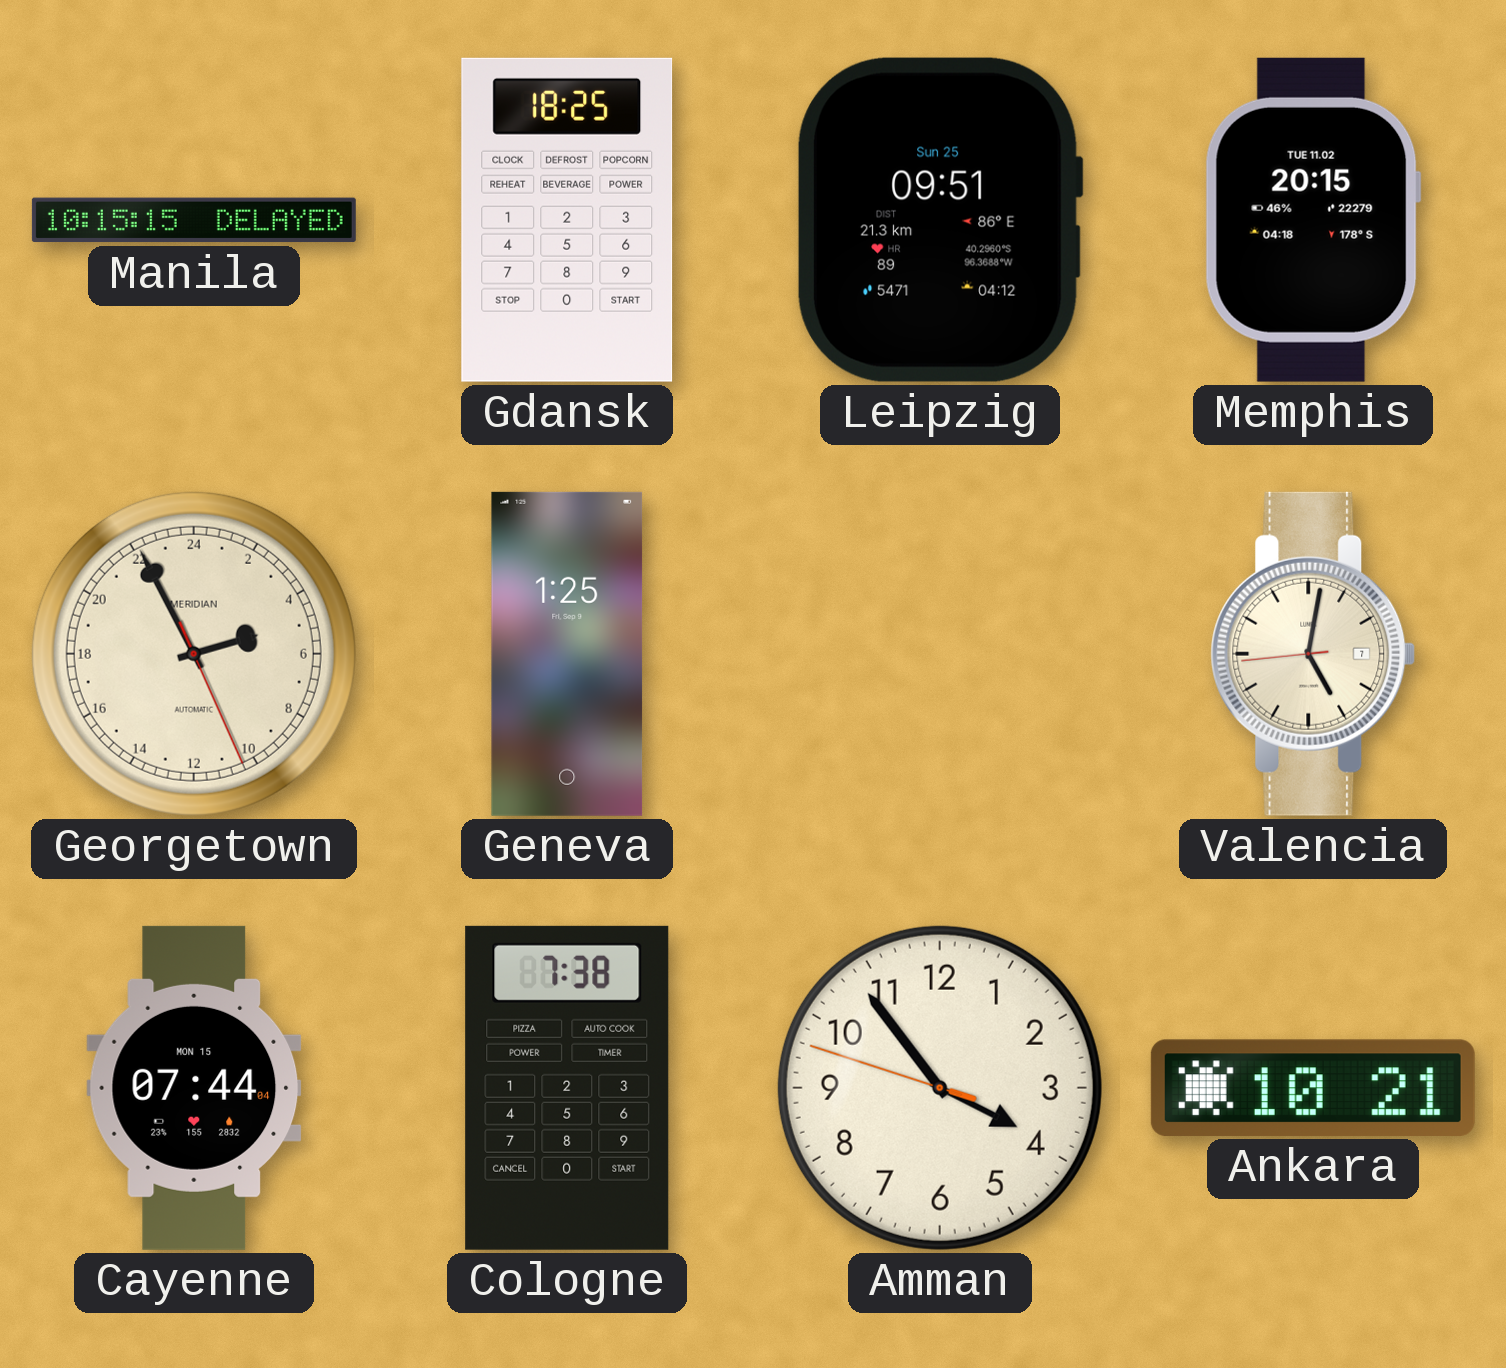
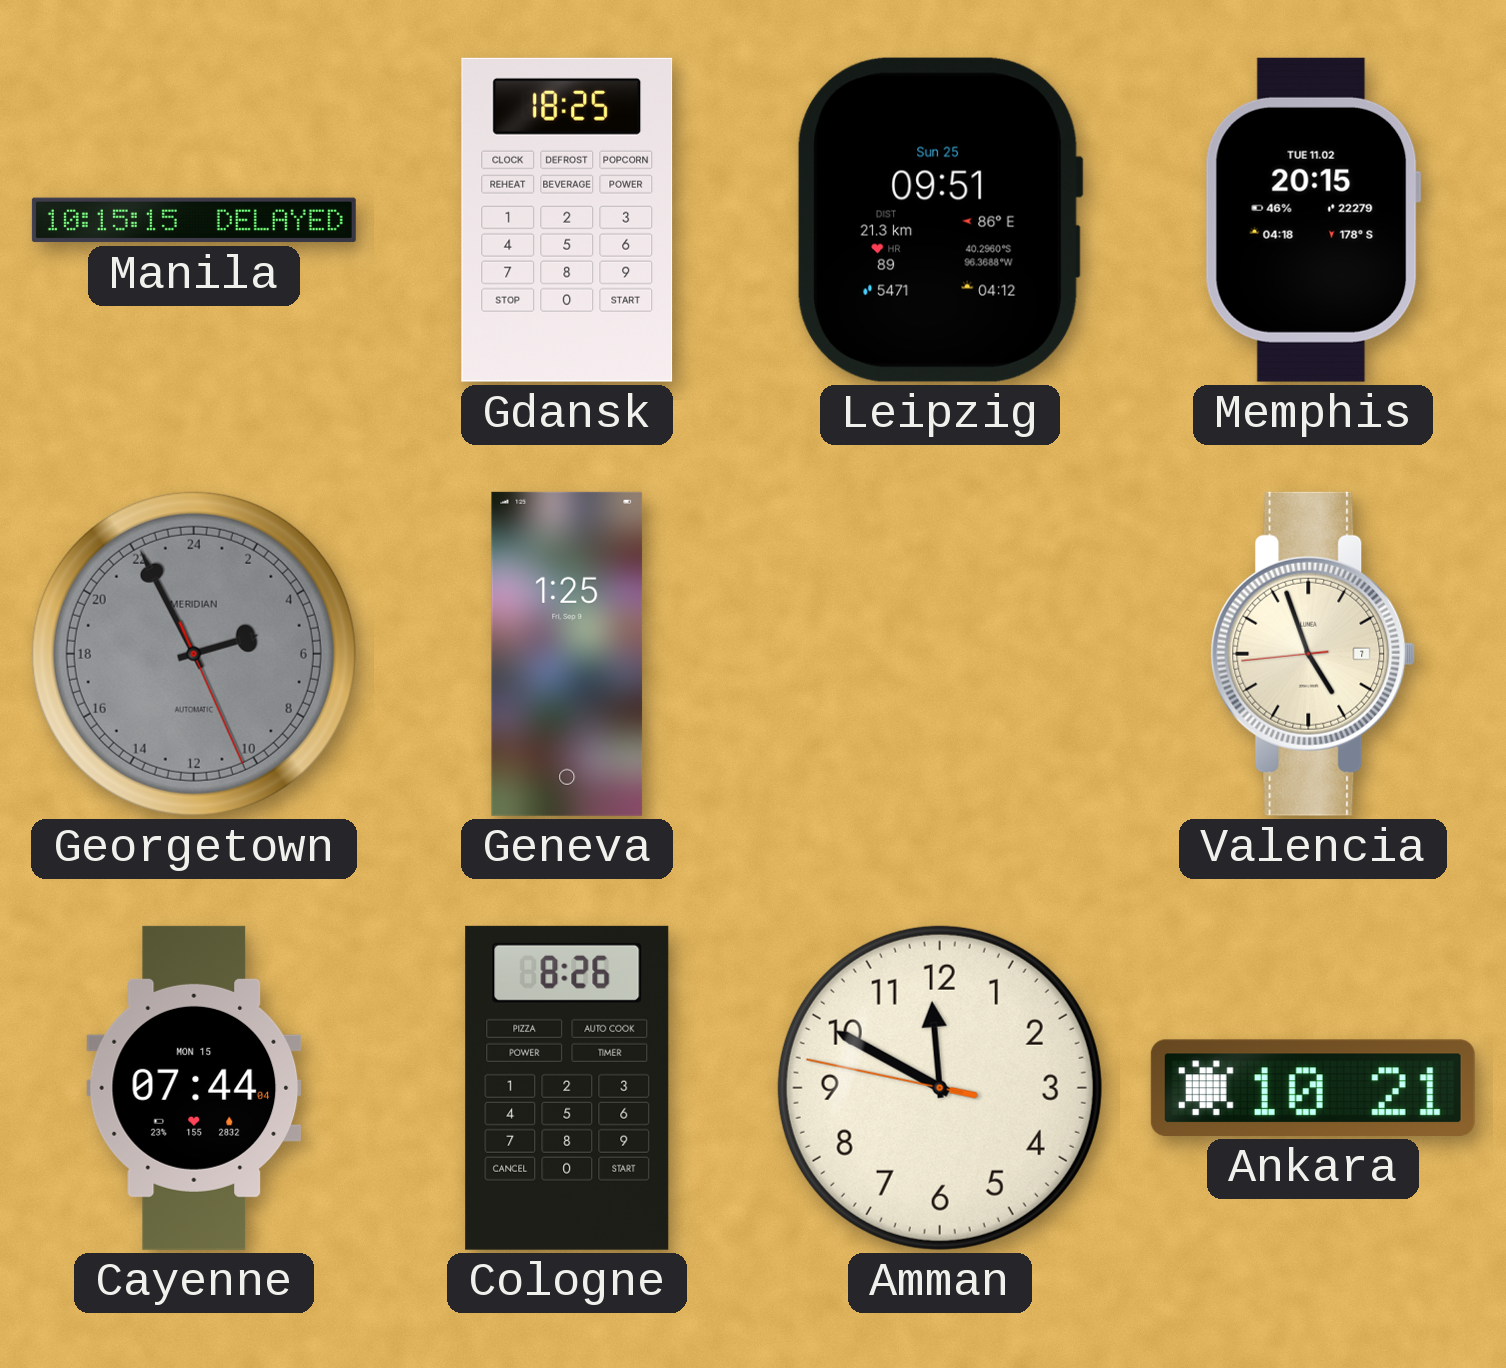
Georgetown dial: cream -> grey (194, 654)
Valencia: 5:01 -> 4:56 (1313, 654)
Cologne: 7:38 -> 8:26 (567, 1088)
Amman: 3:53 -> 11:49 (940, 1088)
